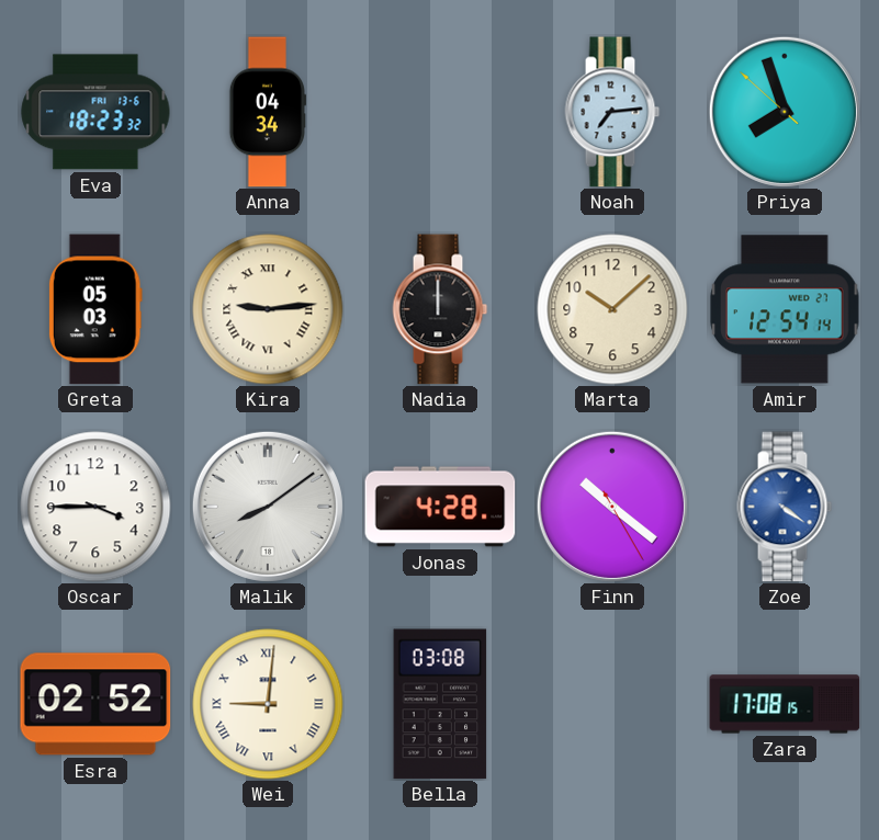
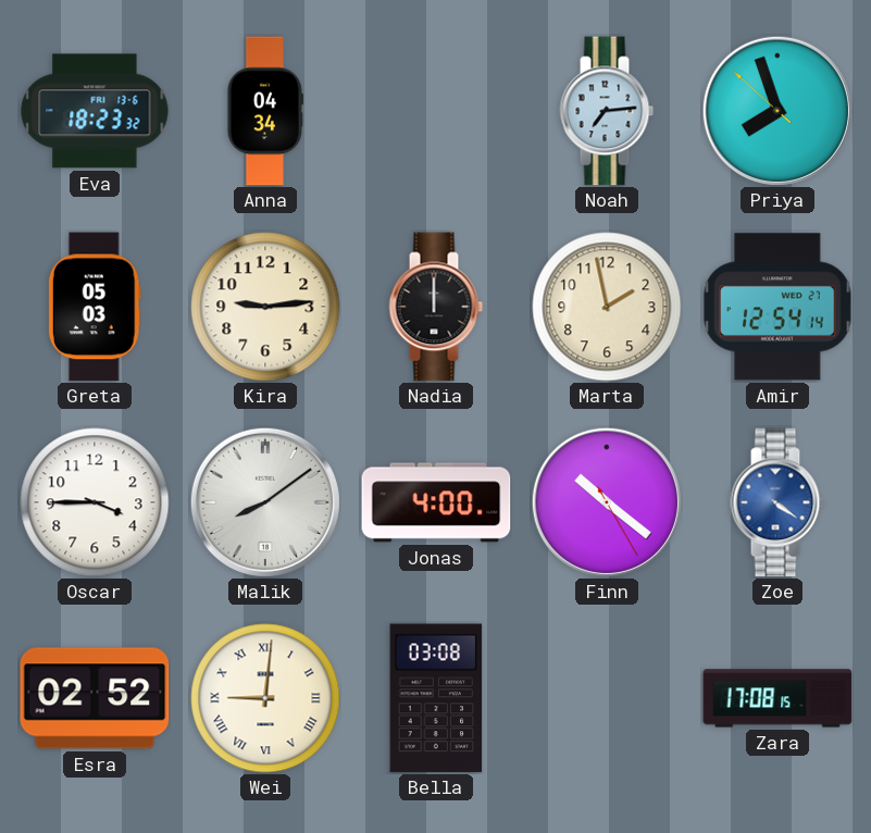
Kira numerals: Roman -> Arabic (265, 307)
Marta: 10:08 -> 1:58 (607, 307)
Jonas: 4:28 -> 4:00 (436, 502)
